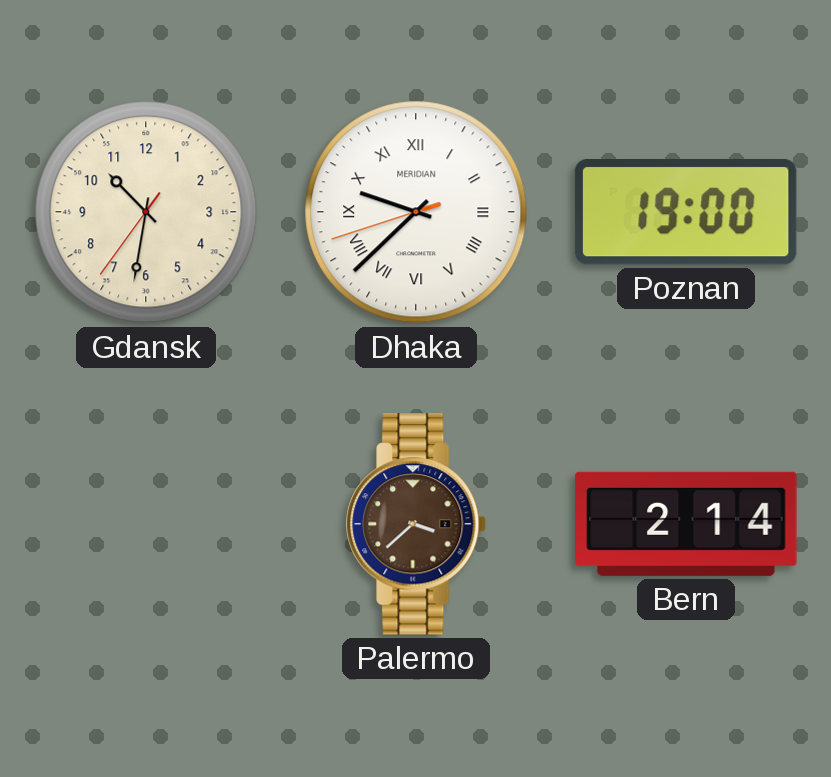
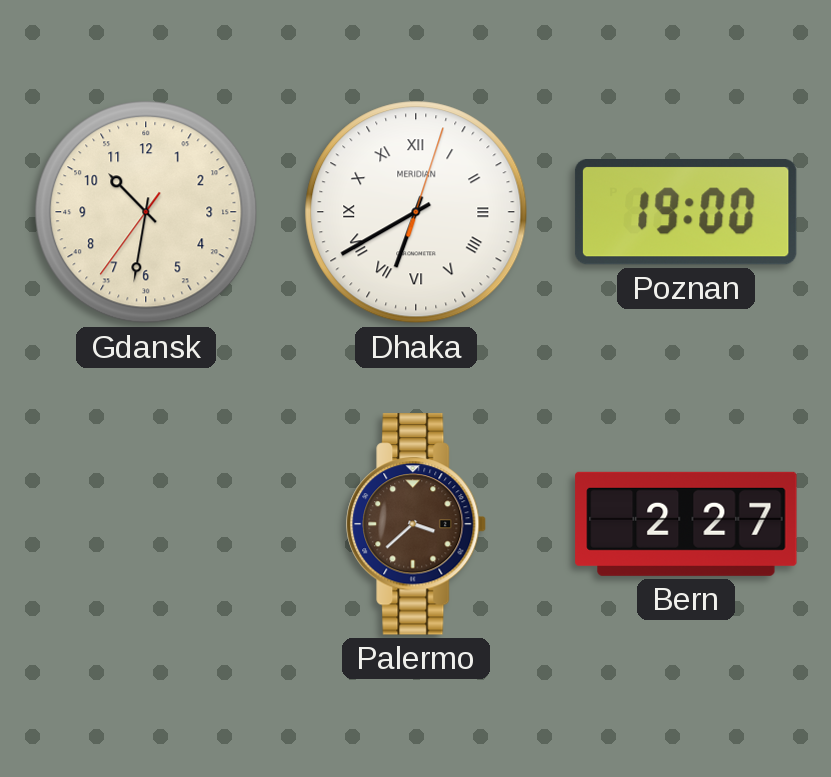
Dhaka: 9:37 -> 6:40 (416, 212)
Bern: 2:14 -> 2:27 (686, 524)
